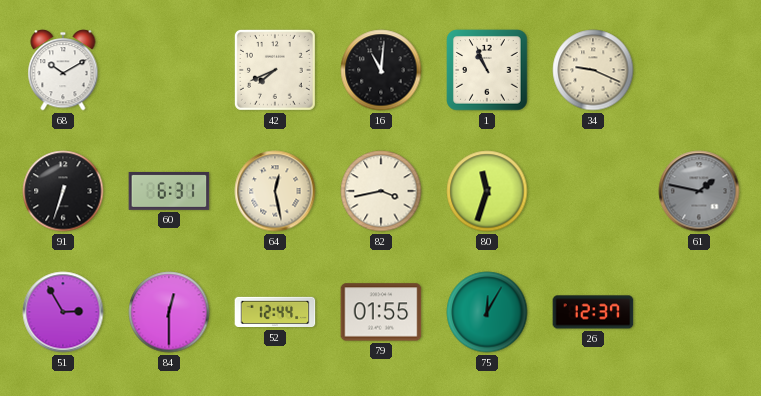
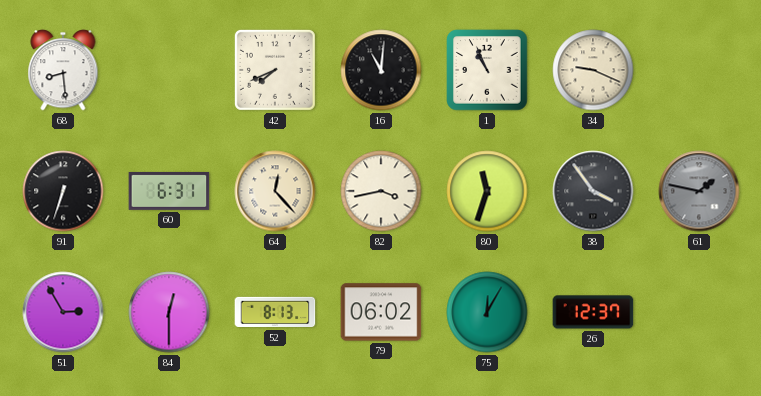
68: 10:10 -> 8:29 (63, 70)
64: 12:28 -> 12:23 (275, 191)
38: none -> 3:54 (593, 191)
52: 12:44 -> 8:13 (275, 312)
79: 01:55 -> 06:02 (381, 312)
